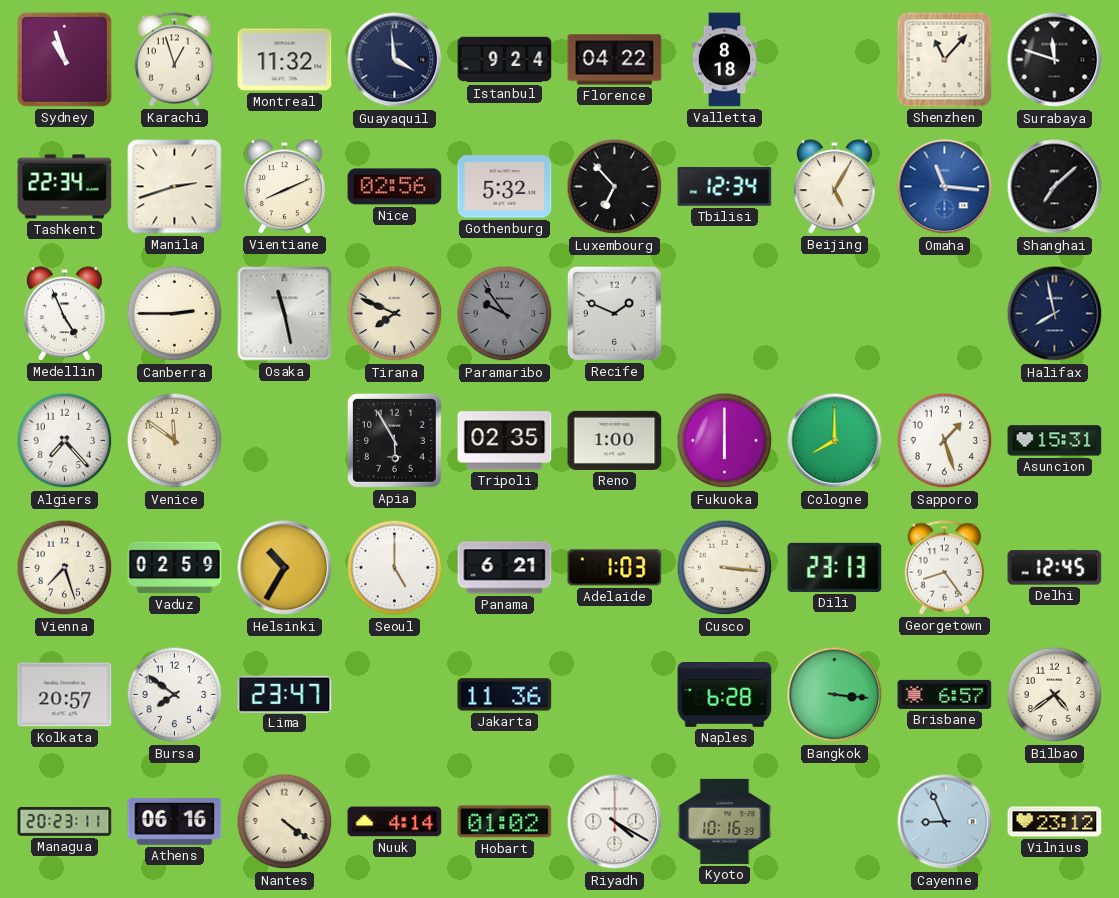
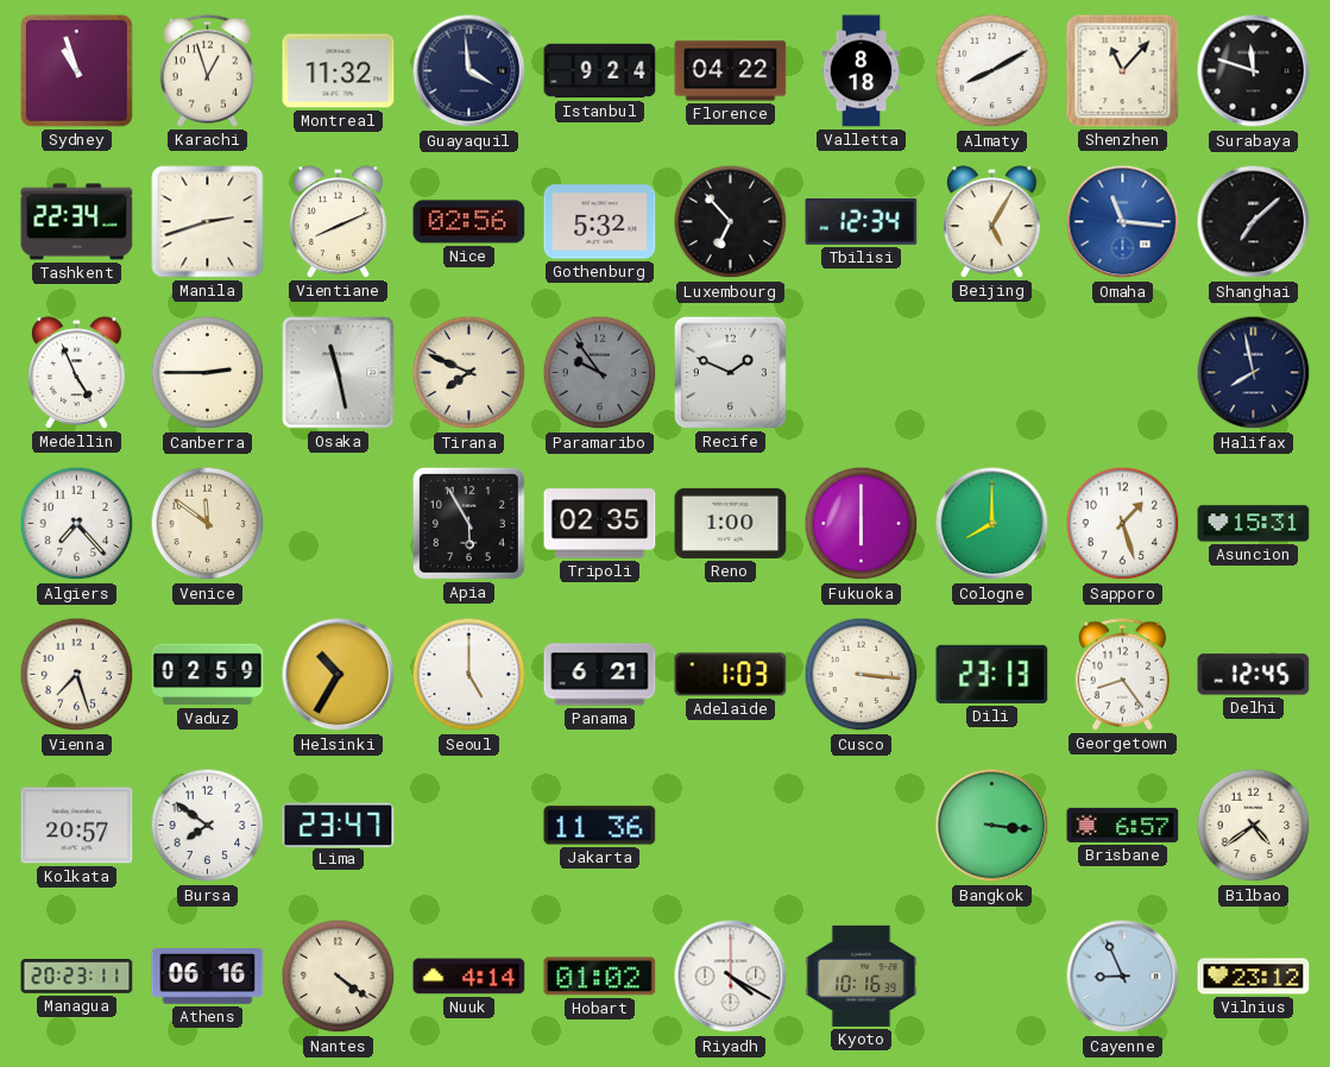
Almaty: none -> 8:10 (992, 71)
Naples: 6:28 -> none (725, 695)
